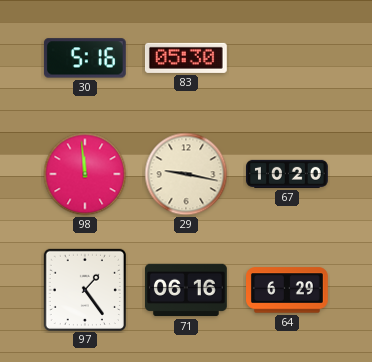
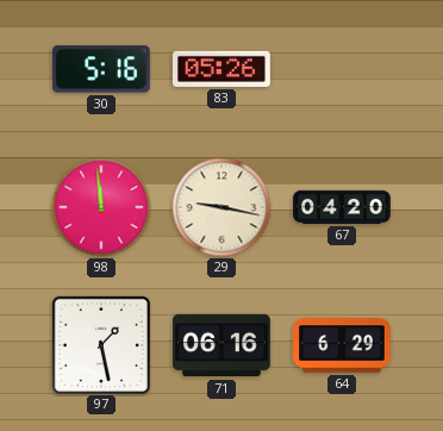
83: 05:30 -> 05:26 (221, 69)
67: 10:20 -> 04:20 (343, 207)
97: 1:24 -> 1:28 (100, 344)
